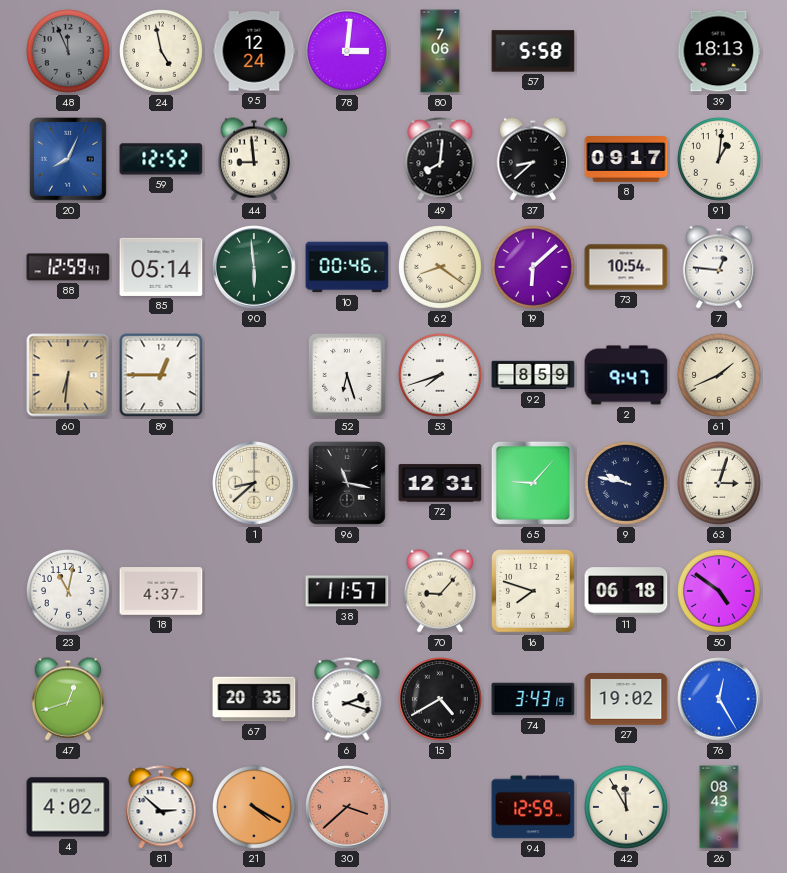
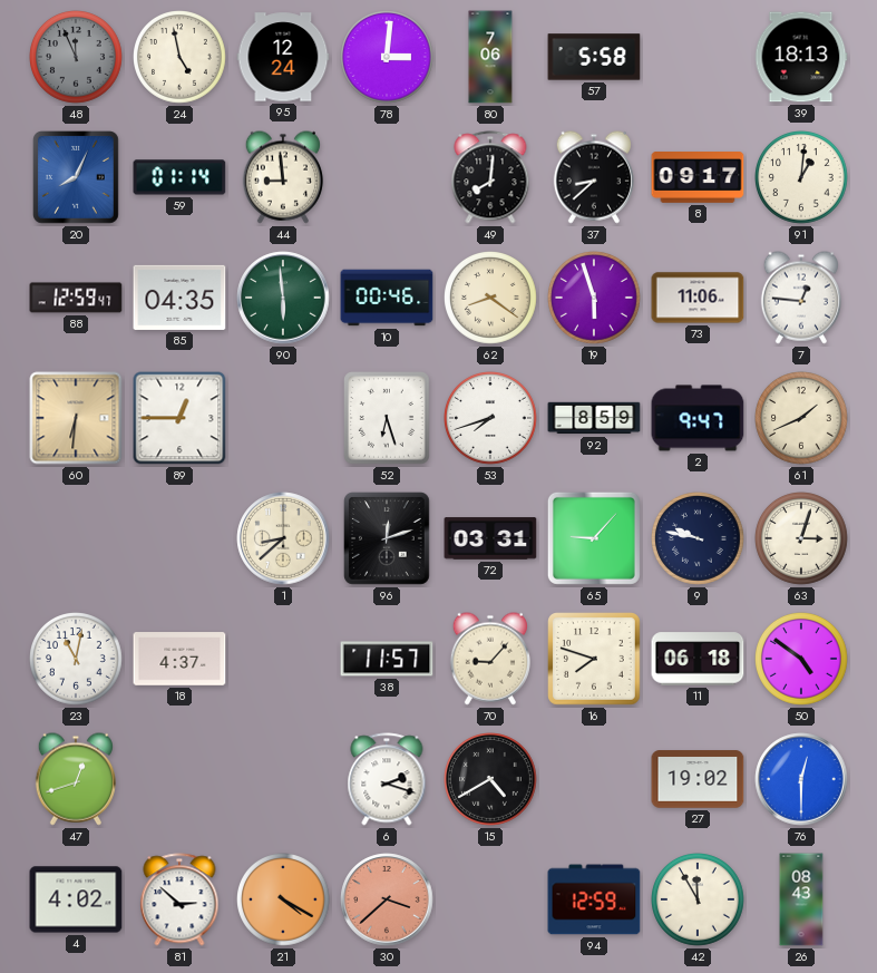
59: 12:52 -> 01:14 (179, 177)
85: 05:14 -> 04:35 (179, 298)
19: 6:08 -> 5:57 (595, 299)
73: 10:54 -> 11:06 (698, 298)
96: 11:17 -> 12:12 (388, 539)
72: 12:31 -> 03:31 (490, 538)
67: 20:35 -> none (254, 699)
74: 3:43 -> none (533, 699)
76: 12:25 -> 12:30 (801, 779)
